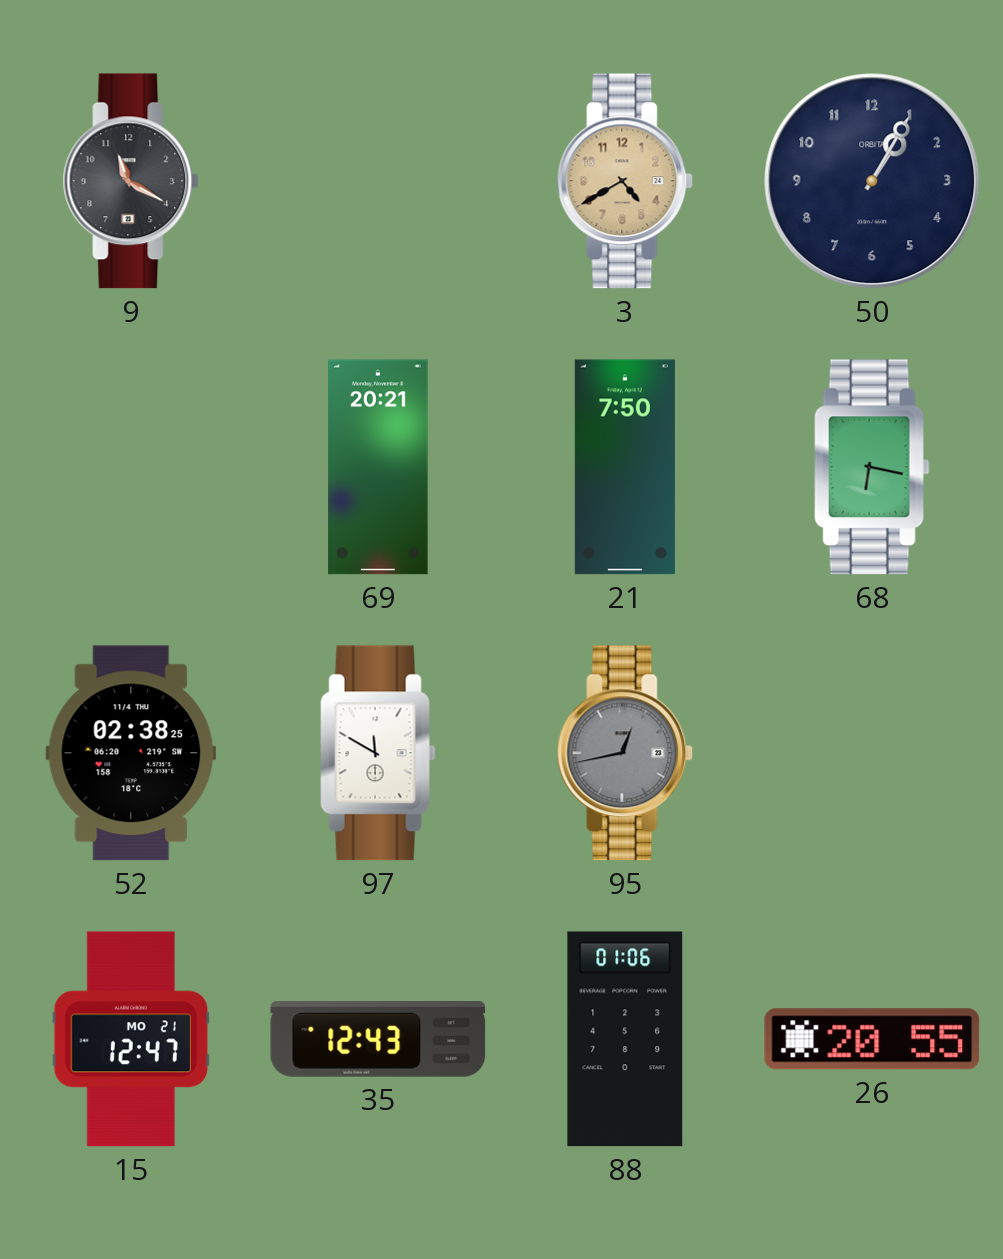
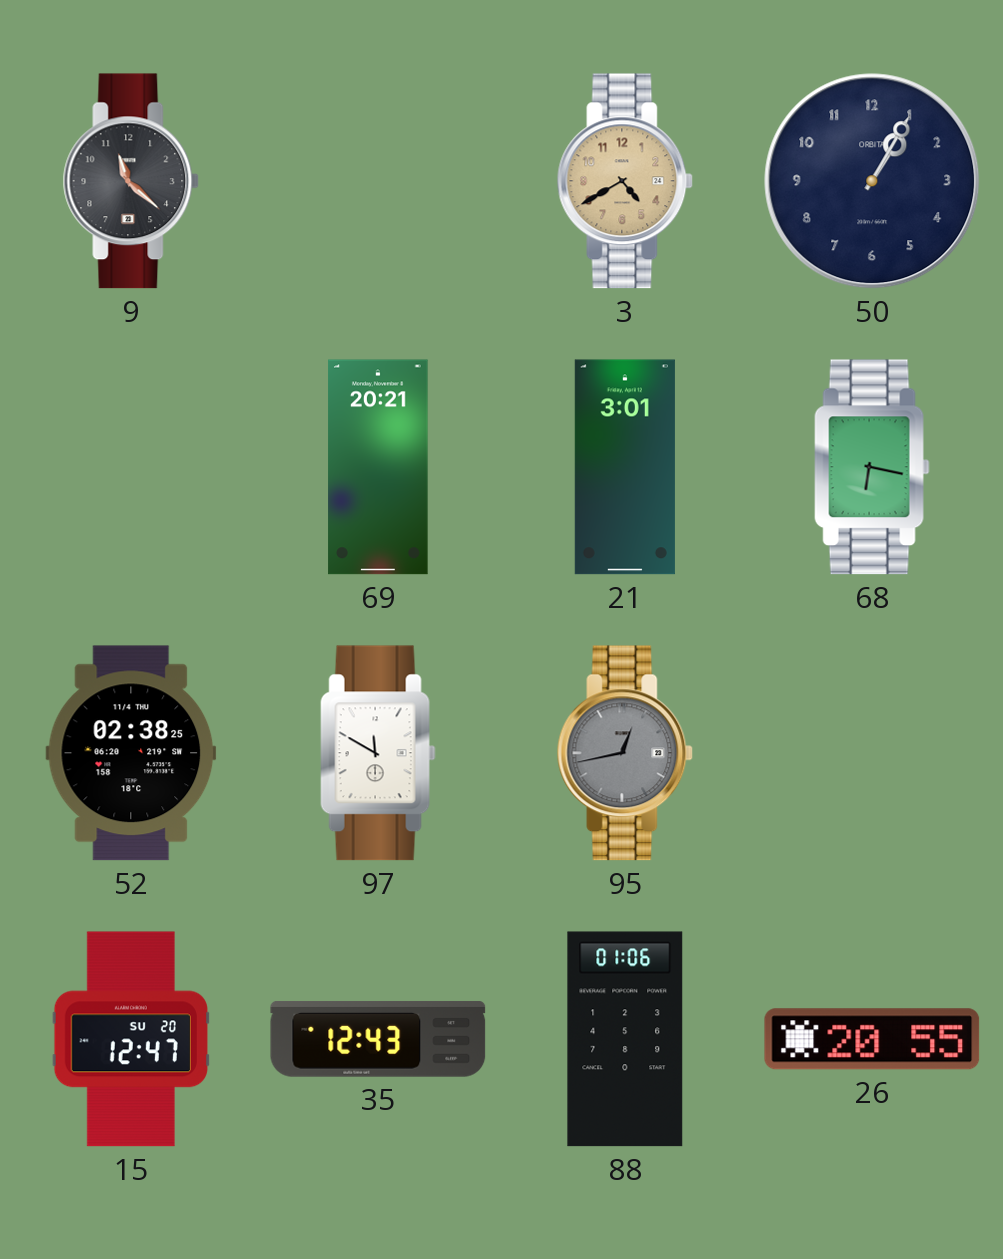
9: 11:20 -> 11:22 (131, 181)
21: 7:50 -> 3:01 (625, 467)
15 date: MO 21 -> SU 20 (131, 1039)
